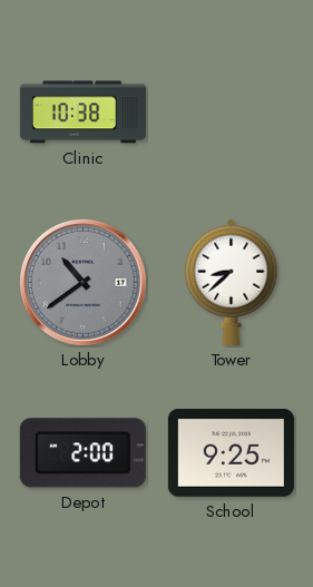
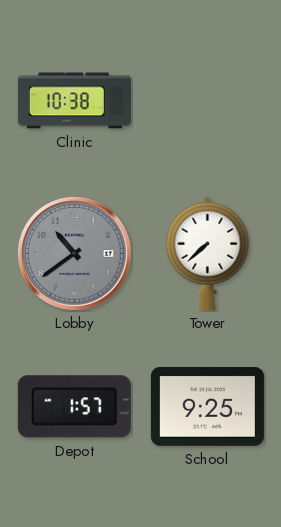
Tower: 8:38 -> 7:38 (208, 253)
Depot: 2:00 -> 1:57 (74, 407)
